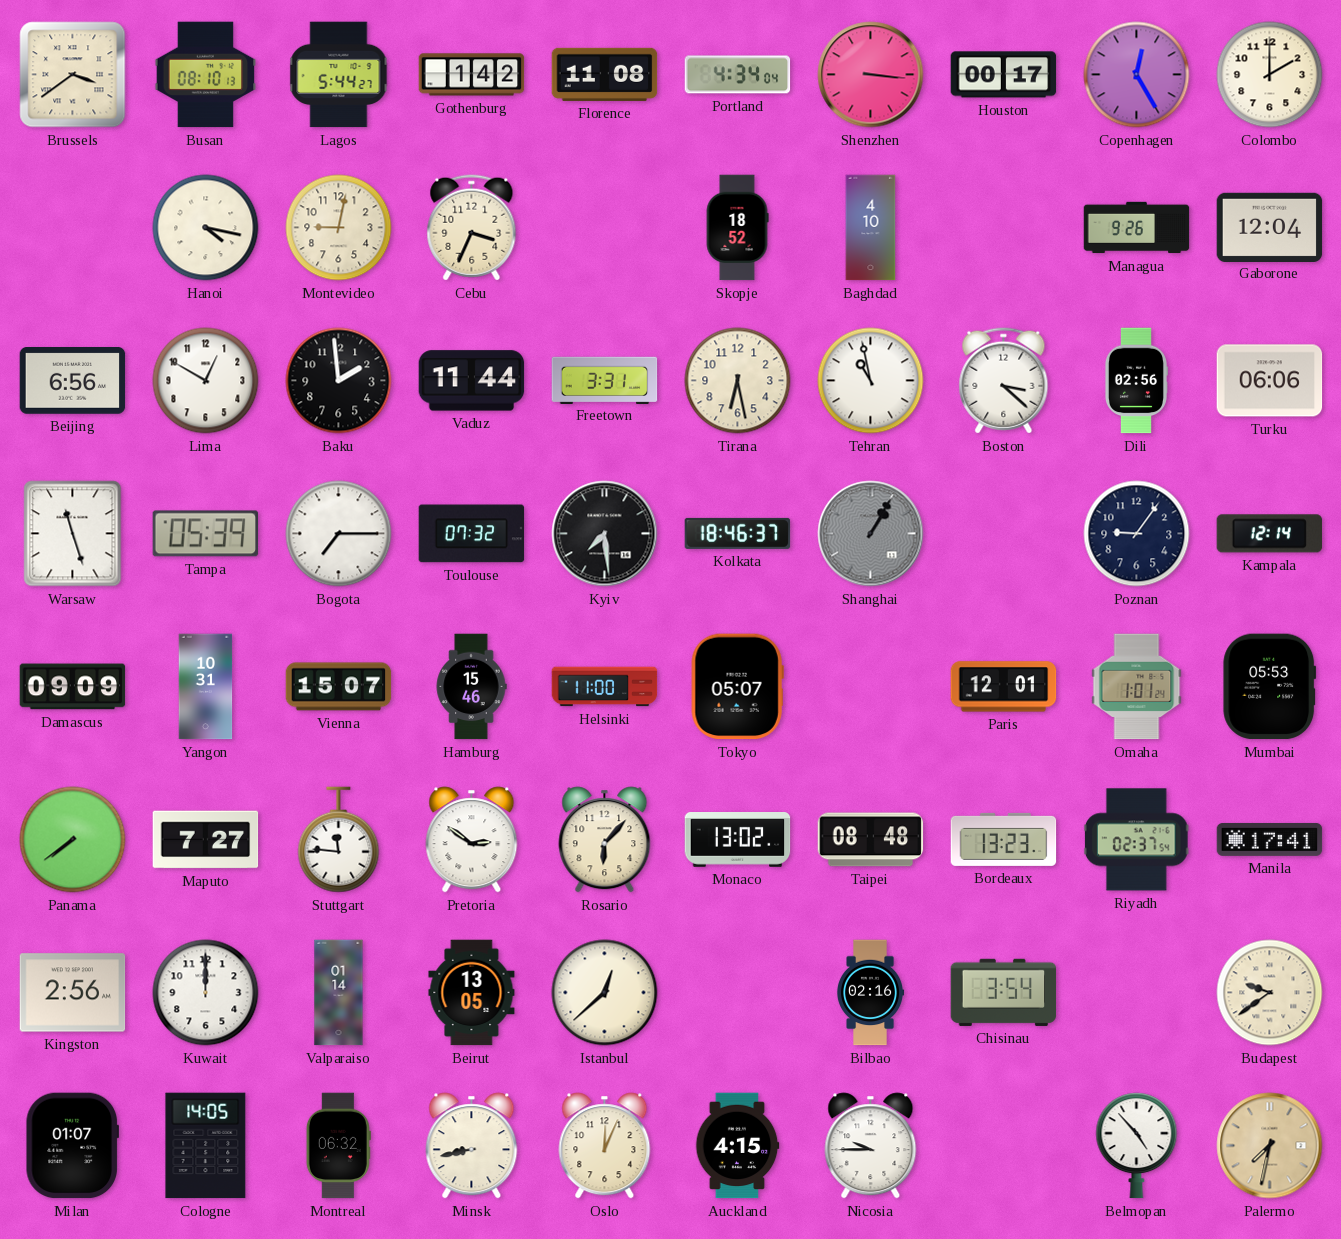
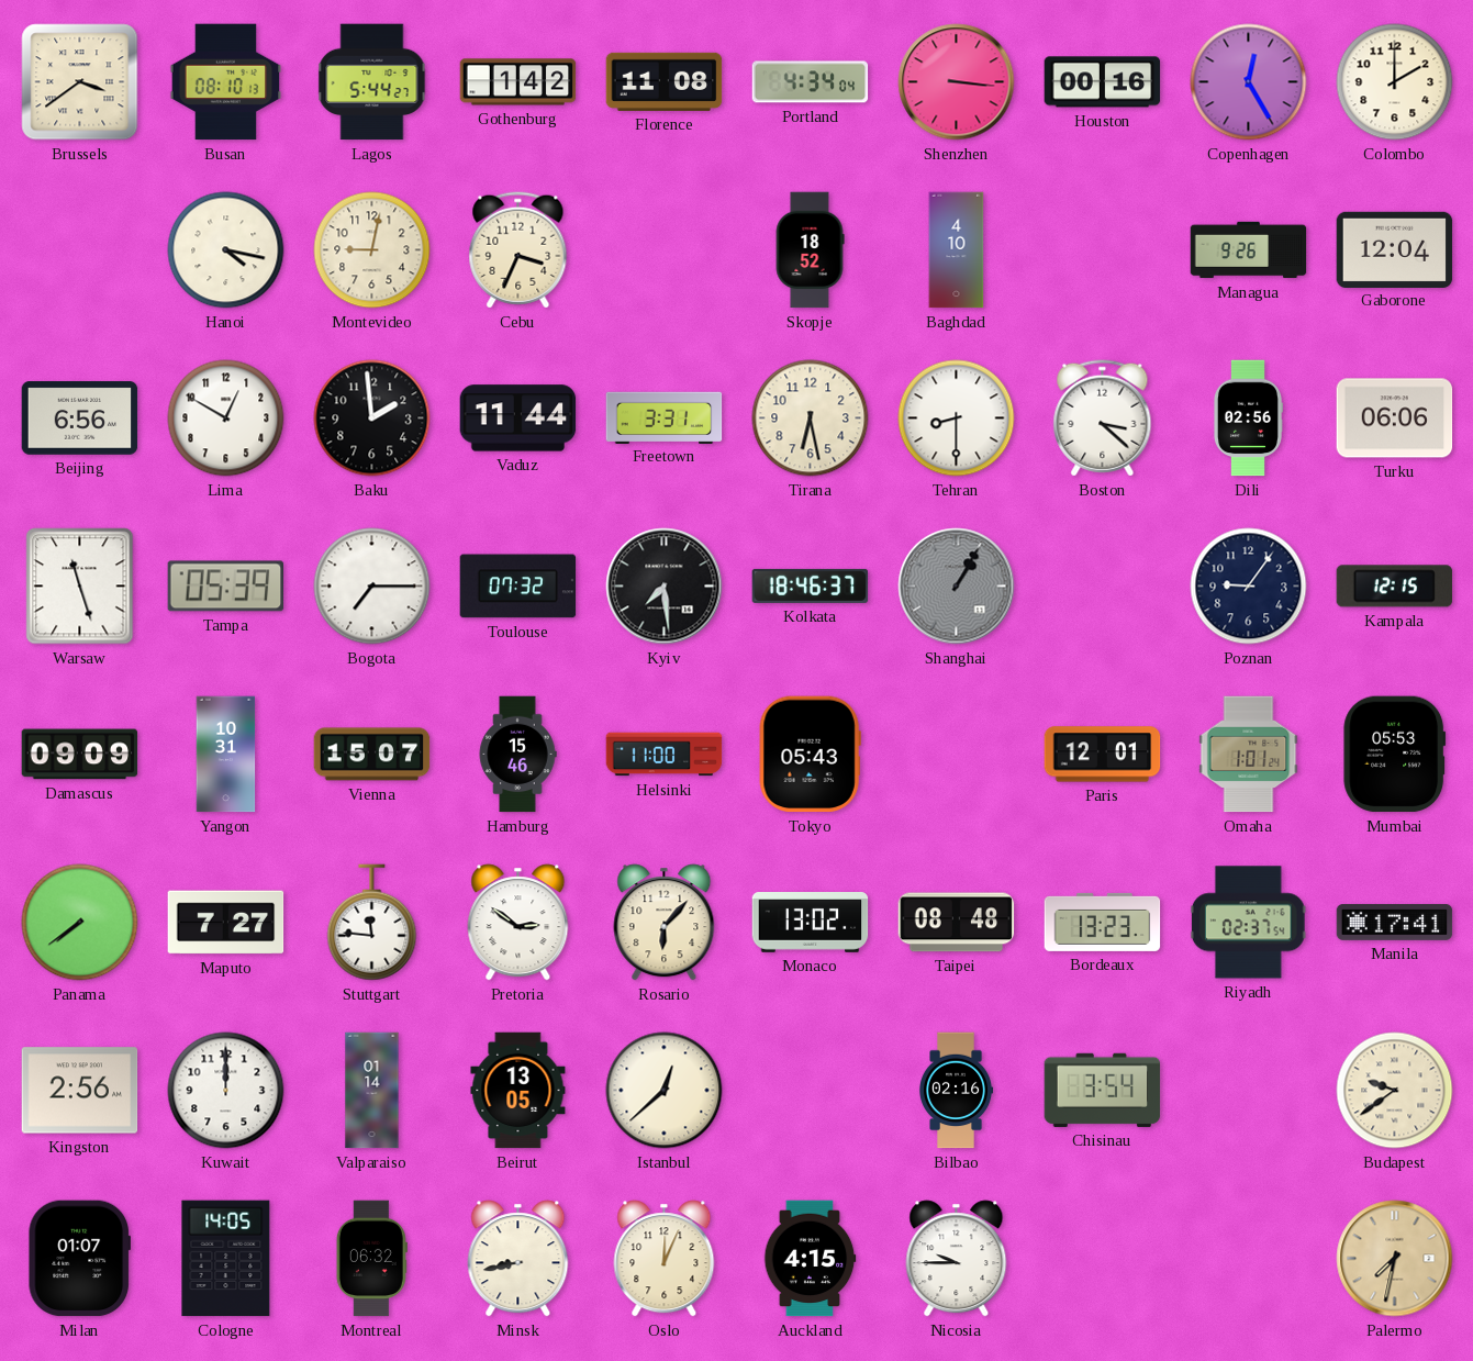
Houston: 00:17 -> 00:16 (1103, 82)
Tehran: 10:58 -> 8:30 (957, 419)
Kampala: 12:14 -> 12:15 (1395, 587)
Tokyo: 05:07 -> 05:43 (810, 755)
Belmopan: 4:53 -> none (1137, 1146)
